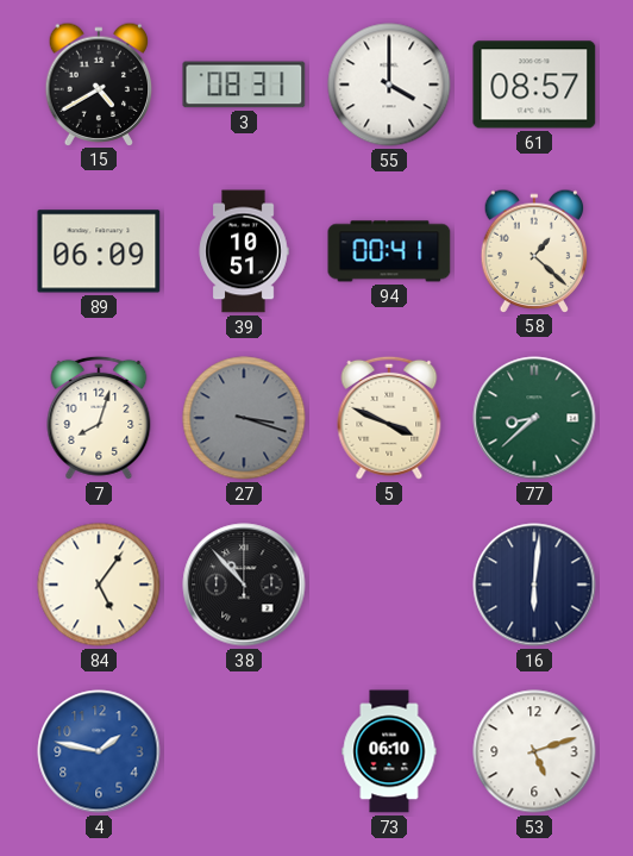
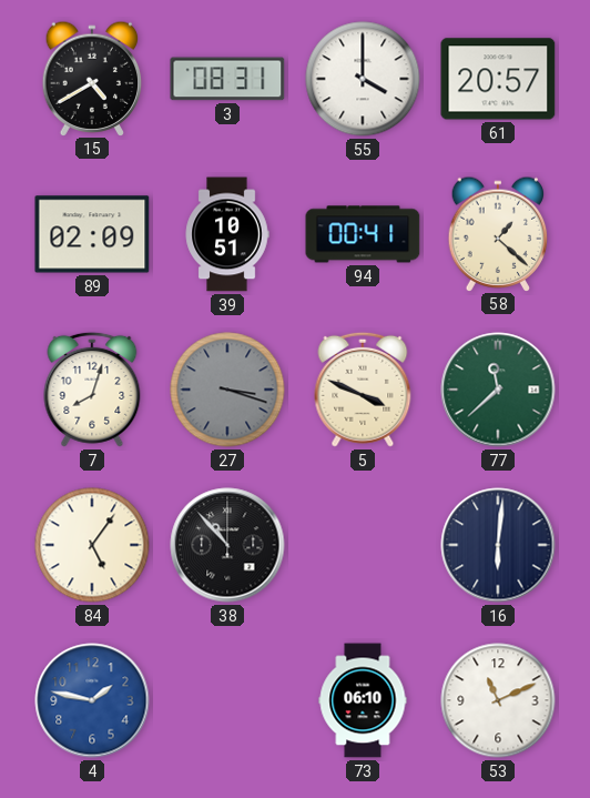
61: 08:57 -> 20:57 (498, 79)
89: 06:09 -> 02:09 (92, 234)
77: 8:38 -> 11:38 (498, 390)
53: 5:12 -> 11:11 (498, 700)
